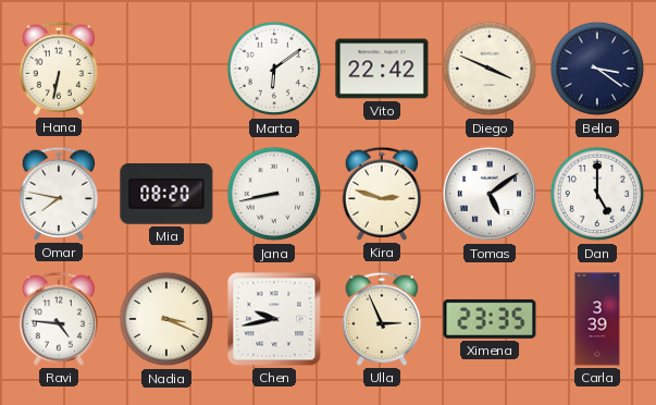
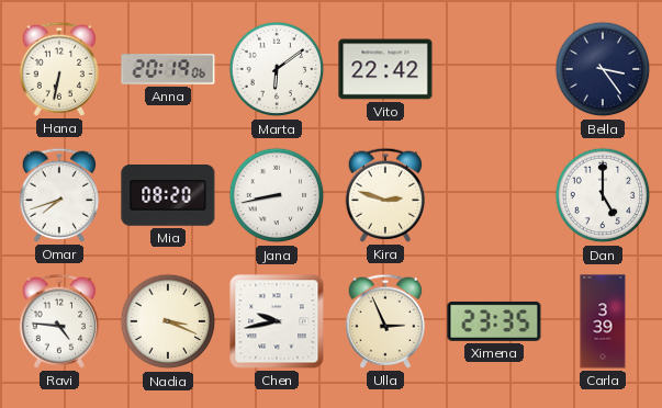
Anna: none -> 20:19 (168, 69)
Diego: 3:49 -> none (490, 69)
Bella: 3:21 -> 3:24 (603, 69)
Omar: 7:47 -> 7:42 (58, 195)
Tomas: 5:09 -> none (490, 194)
